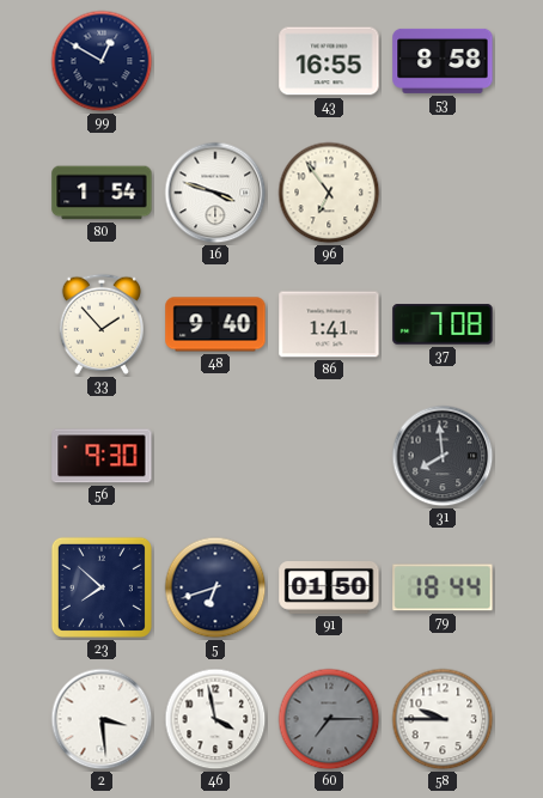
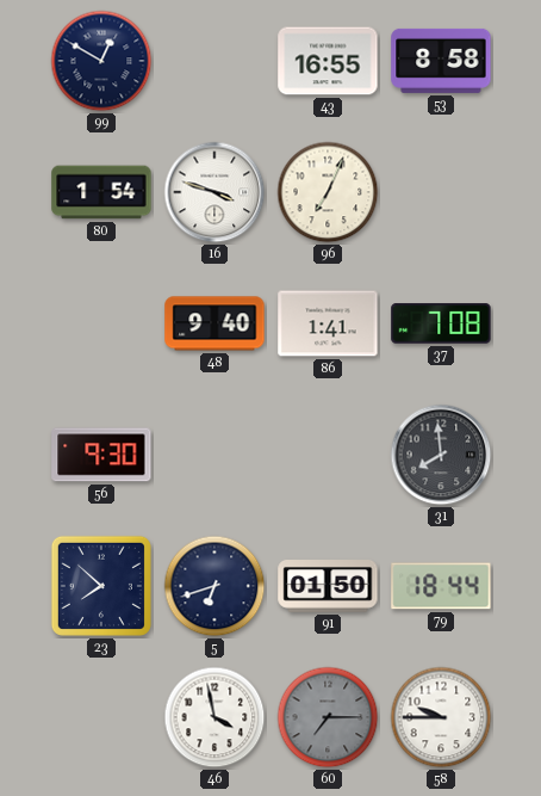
96: 6:54 -> 7:04 (328, 192)
33: 1:53 -> none (102, 324)
2: 3:29 -> none (102, 719)
